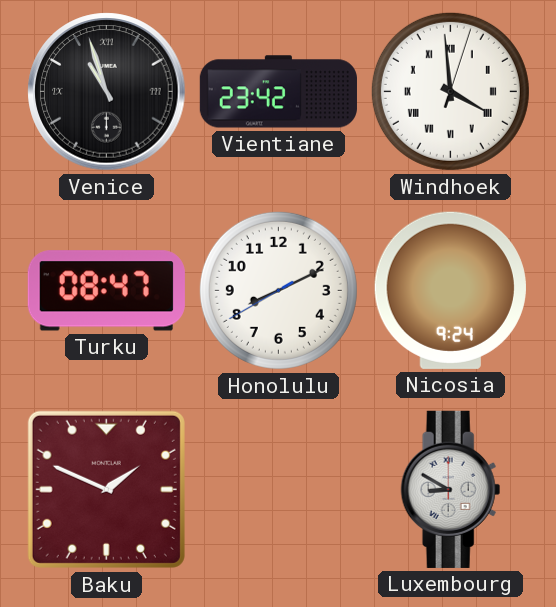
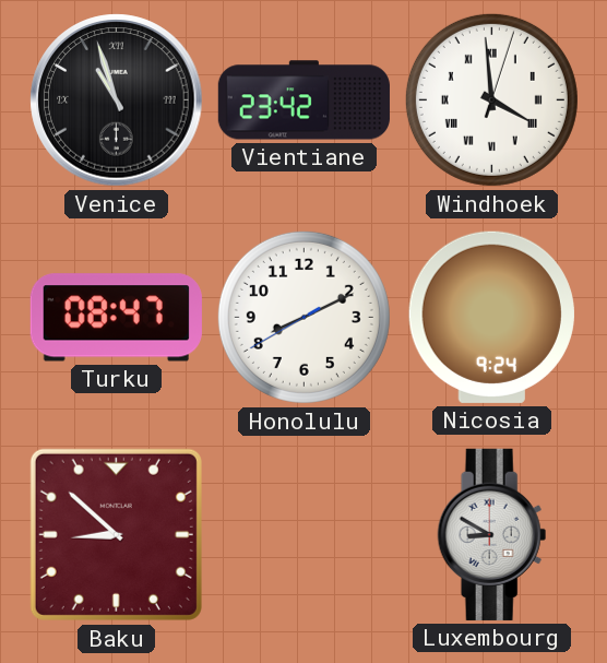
Baku: 1:49 -> 8:52 (116, 534)
